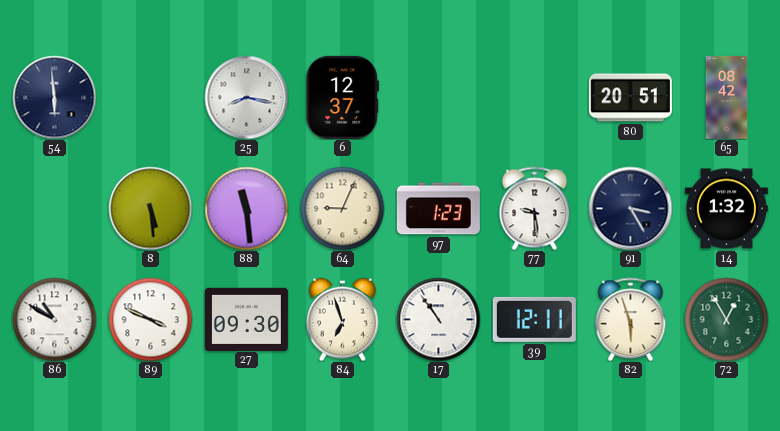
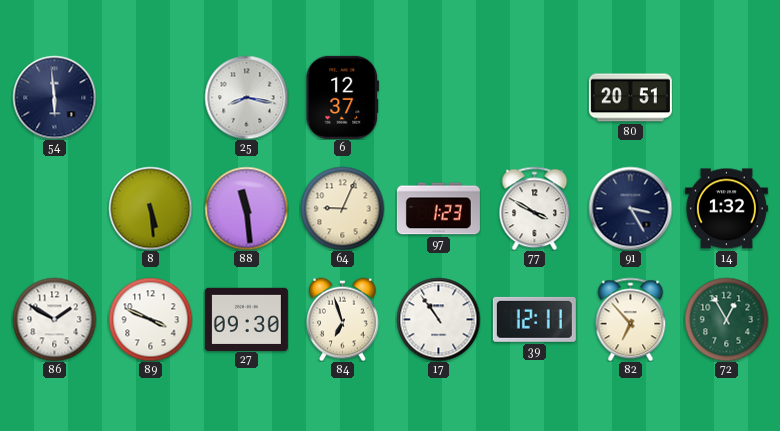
65: 08:42 -> none (727, 97)
77: 9:29 -> 3:50 (535, 208)
86: 10:50 -> 1:50 (54, 319)
82: 5:57 -> 6:53 (631, 319)
